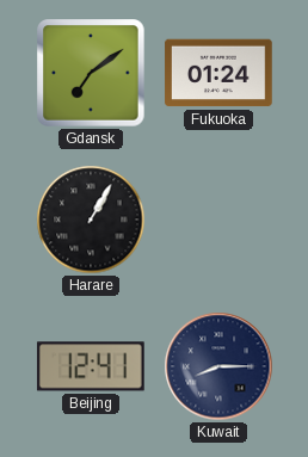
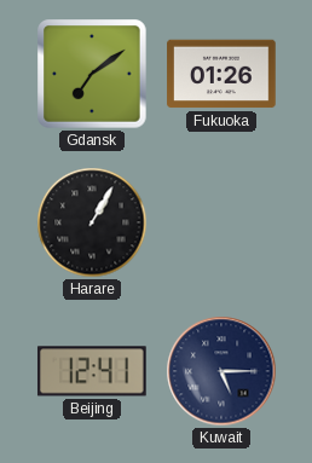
Fukuoka: 01:24 -> 01:26 (221, 74)
Kuwait: 8:15 -> 5:15 (221, 371)
